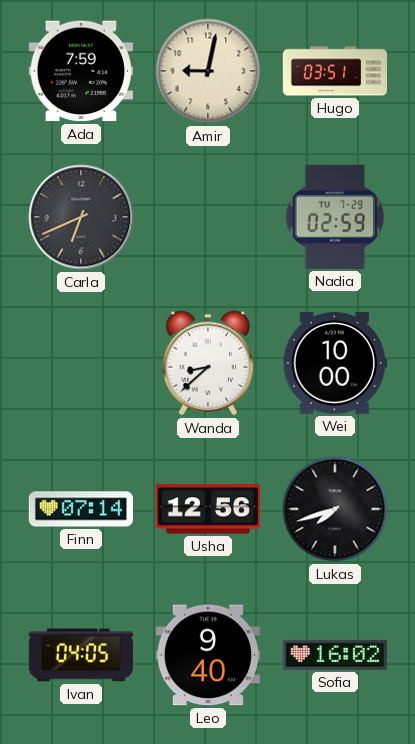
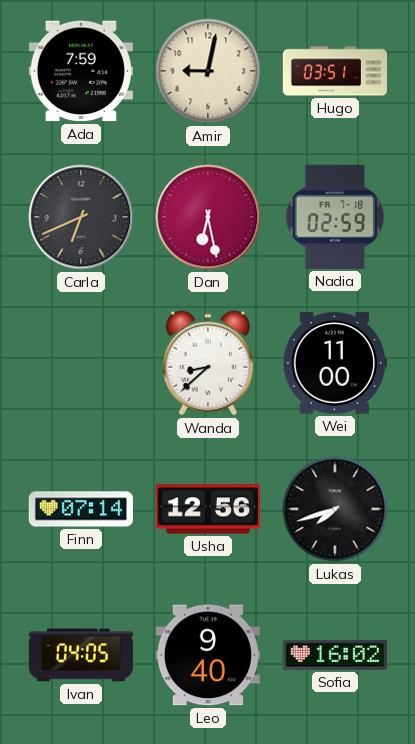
Dan: none -> 6:28 (208, 217)
Nadia date: TU 7-29 -> FR 7-18 (334, 217)
Wei: 10:00 -> 11:00 (335, 363)
